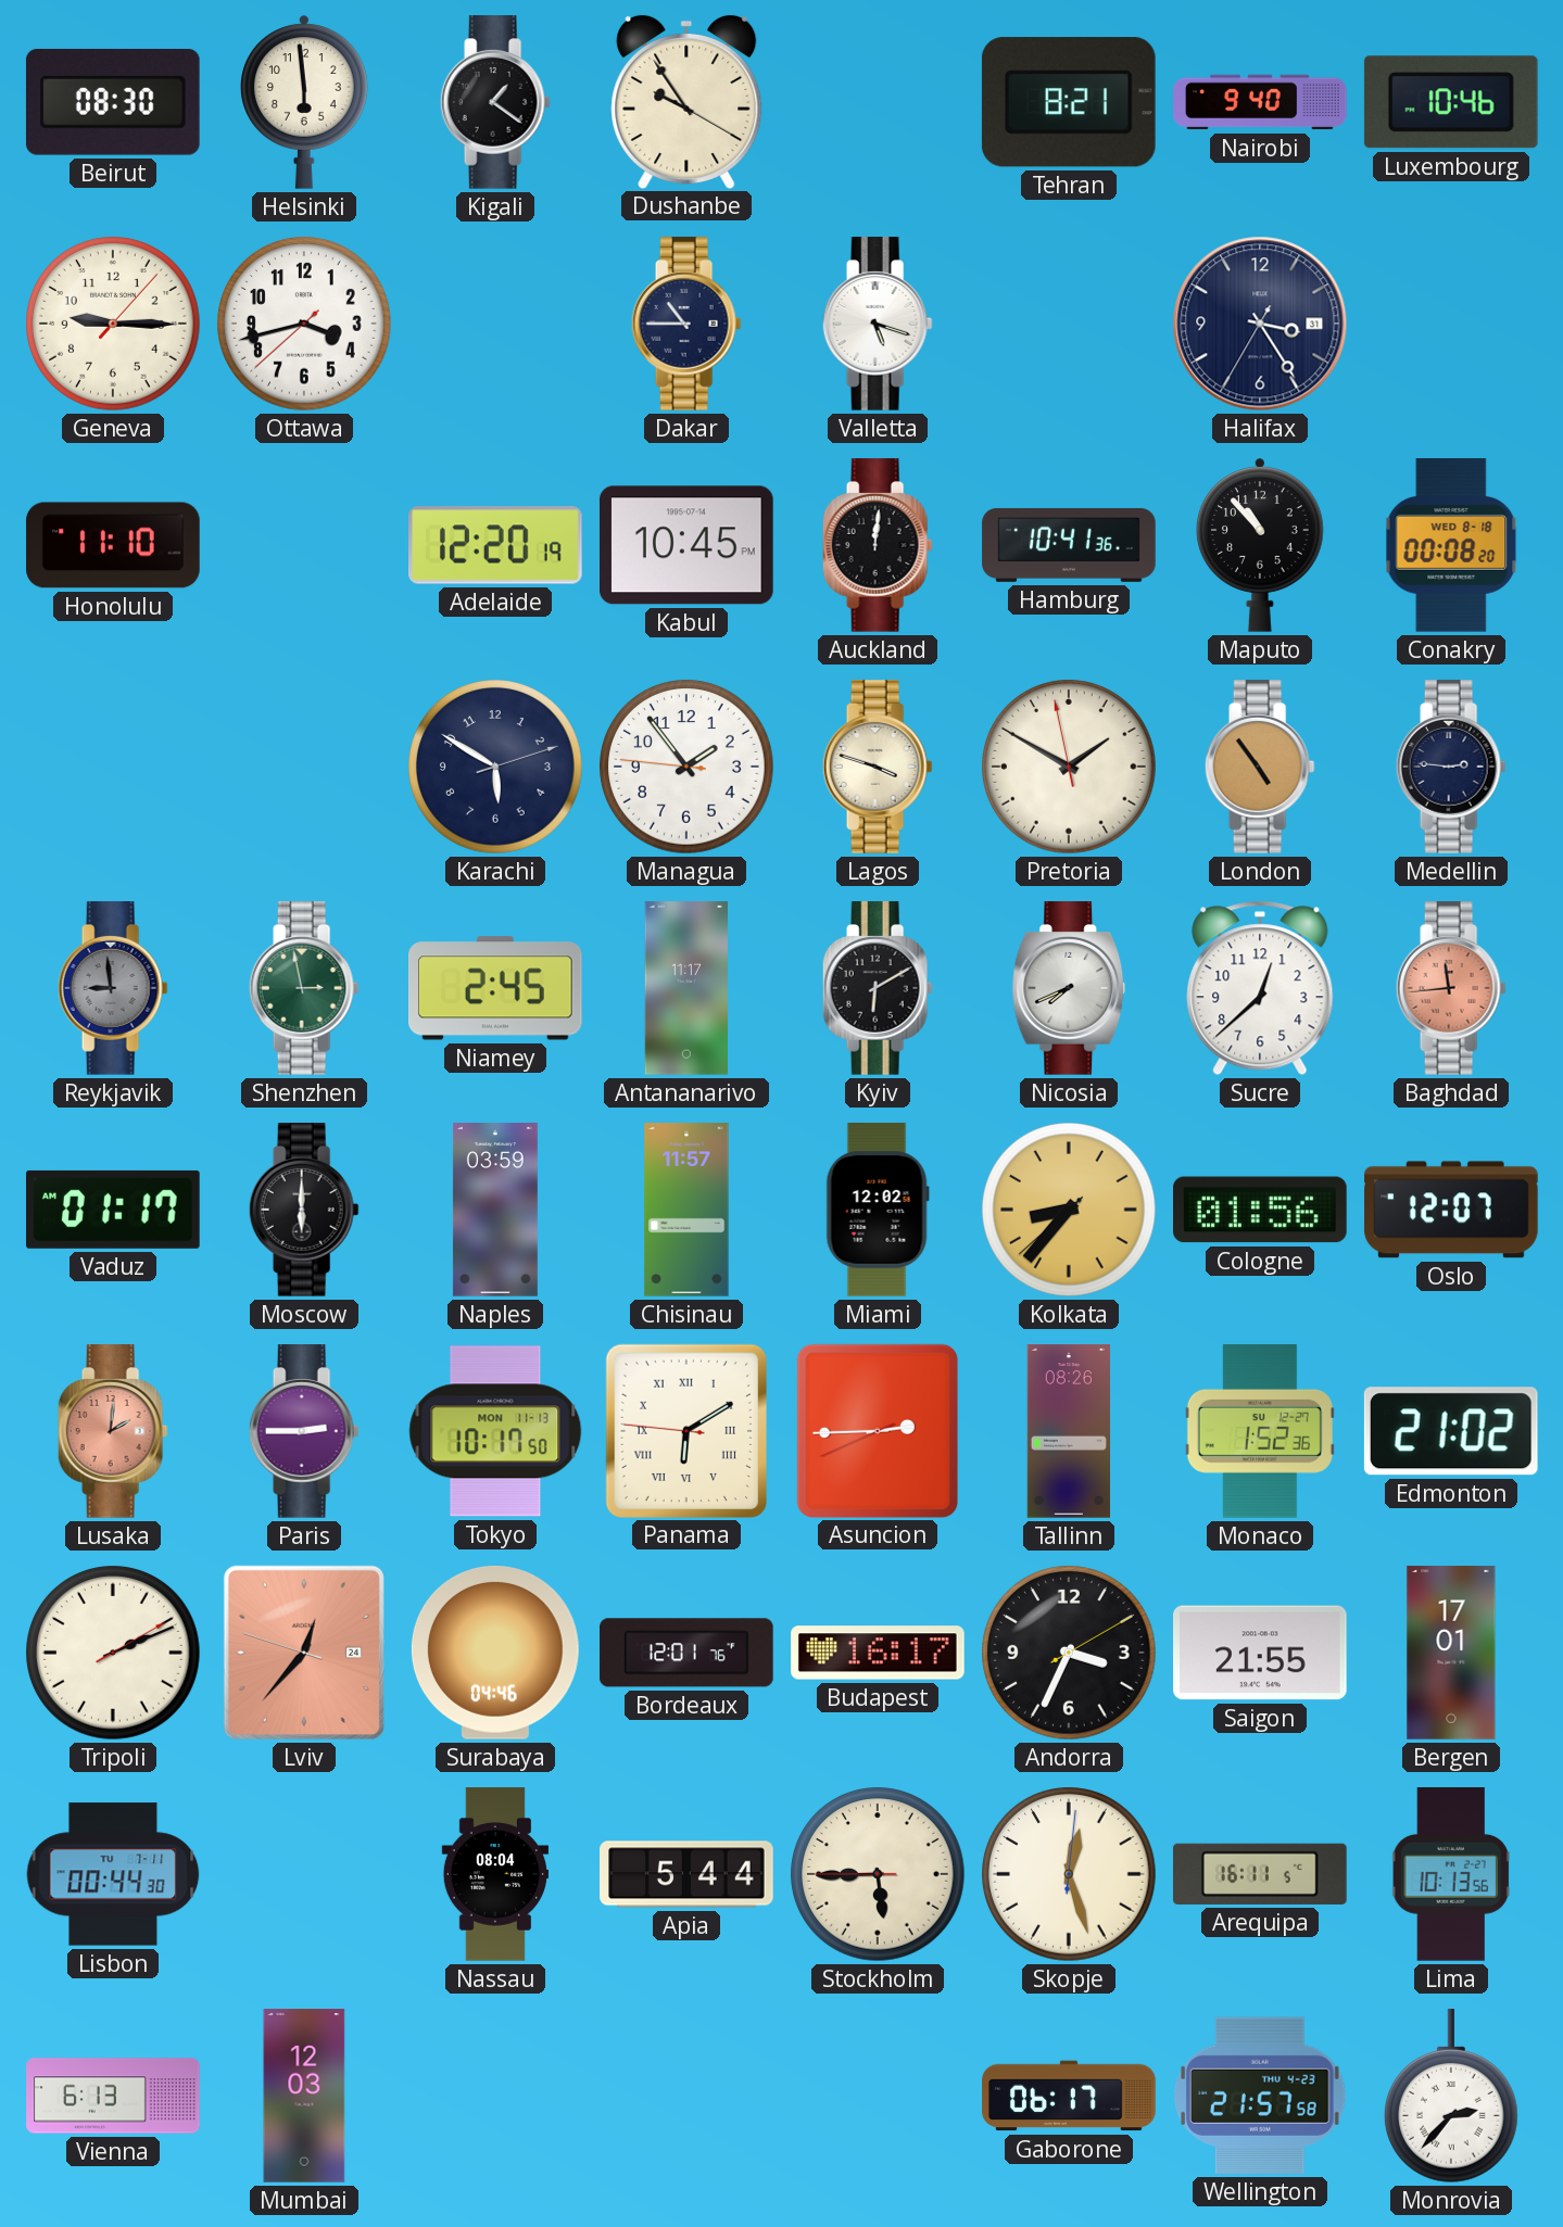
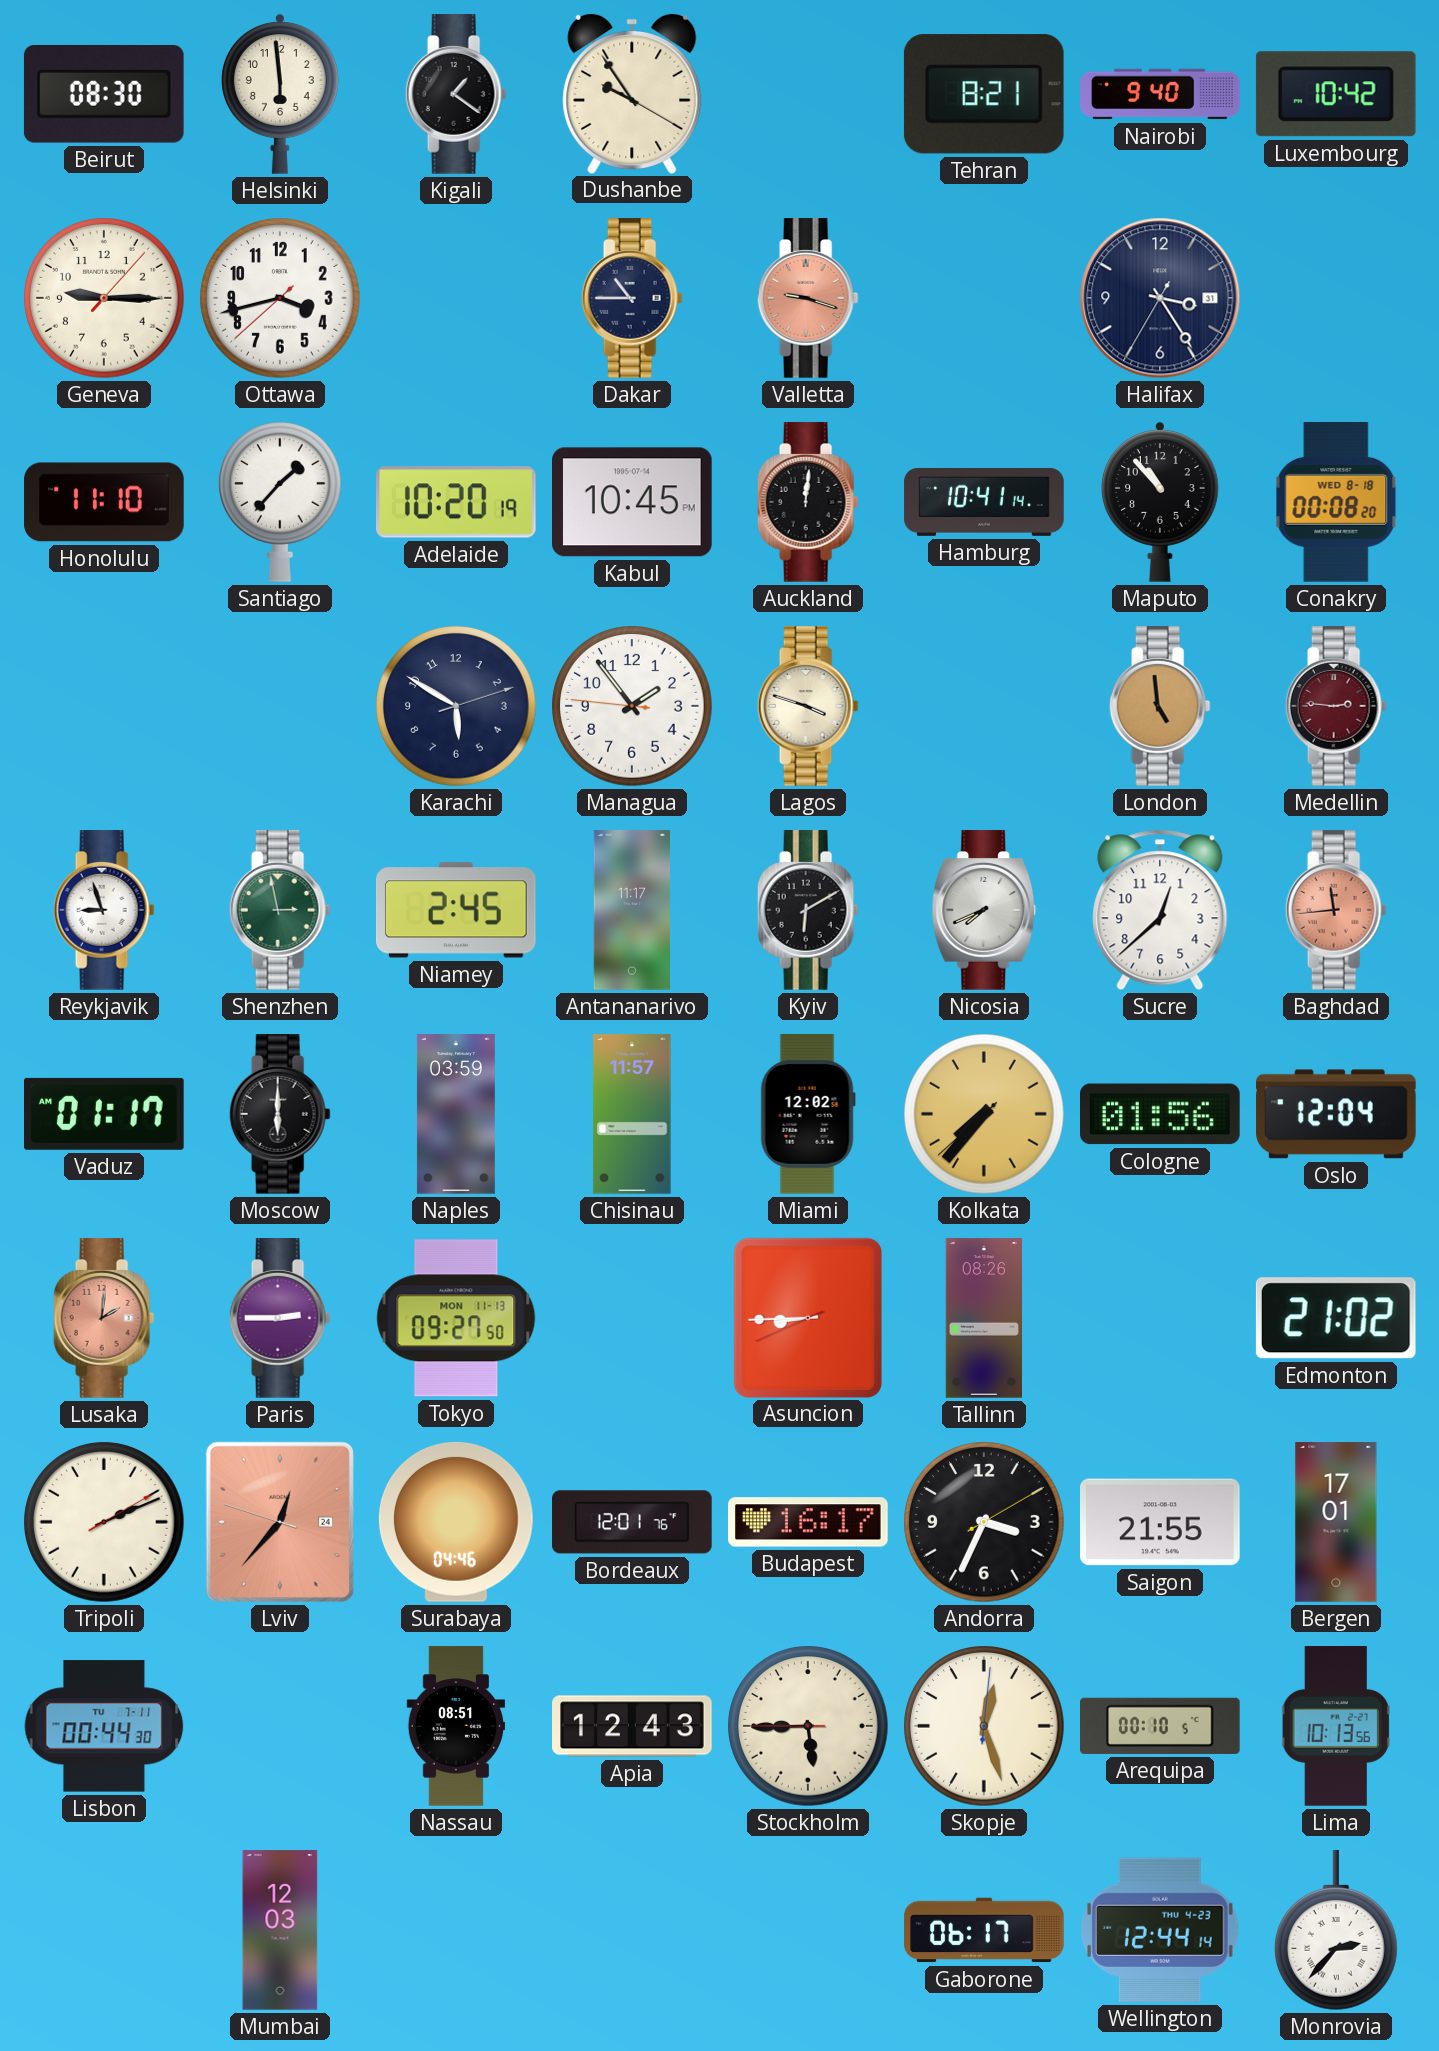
Luxembourg: 10:46 -> 10:42 (1336, 94)
Valletta: 5:18 -> 9:18 (808, 298)
Valletta dial: white -> salmon (808, 298)
Santiago: none -> 1:37 (281, 502)
Adelaide: 12:20 -> 10:20 (457, 502)
Hamburg: 10:41:36 -> 10:41:14 (984, 502)
Pretoria: 1:49 -> none (1069, 767)
London: 4:54 -> 4:59 (1160, 706)
Medellin dial: navy -> burgundy (1336, 706)
Reykjavik: 8:59 -> 8:57 (104, 910)
Reykjavik dial: grey -> white (104, 910)
Kolkata: 8:36 -> 7:36 (984, 1114)
Oslo: 12:07 -> 12:04 (1336, 1114)
Tokyo: 10:17 -> 09:27 (456, 1318)
Panama: 6:09 -> none (685, 1430)
Asuncion: 2:44 -> 8:44 (807, 1317)
Monaco: 1:52 -> none (1260, 1431)
Nassau: 08:04 -> 08:51 (455, 1726)
Apia: 5:44 -> 12:43 (632, 1726)
Arequipa: 16:11 -> 00:10 (1161, 1726)
Vienna: 6:13 -> none (113, 2096)
Wellington: 21:57 -> 12:44 (1161, 1930)
